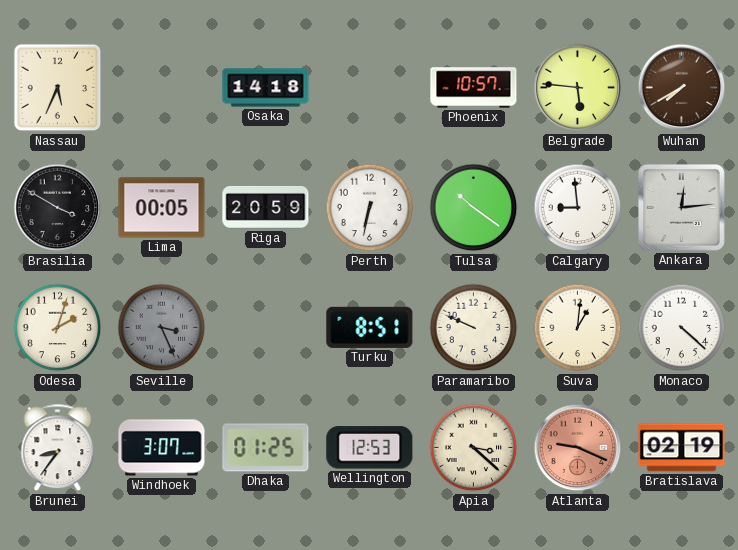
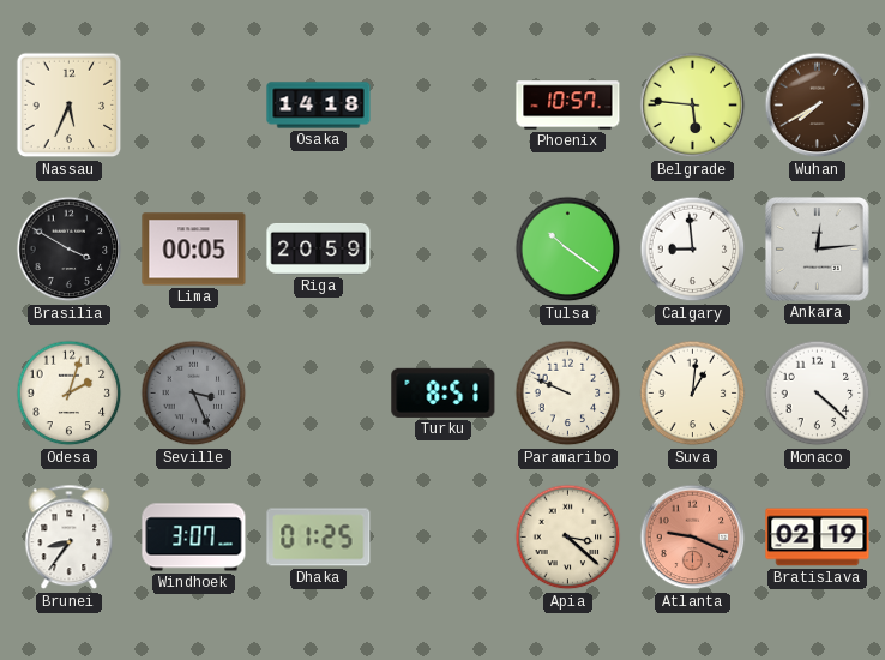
Perth: 6:32 -> none (370, 208)
Wellington: 12:53 -> none (370, 448)
